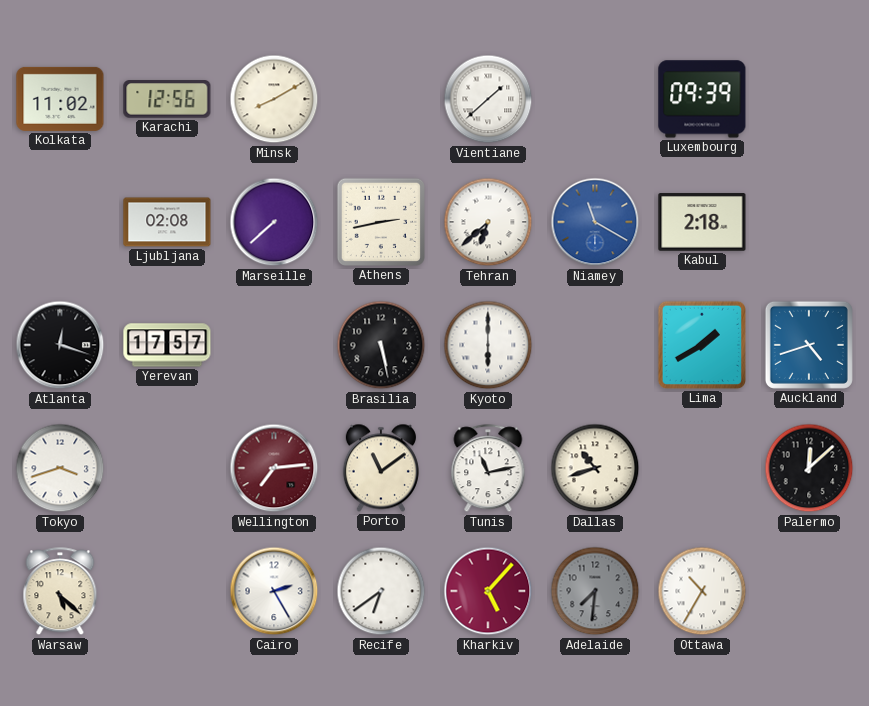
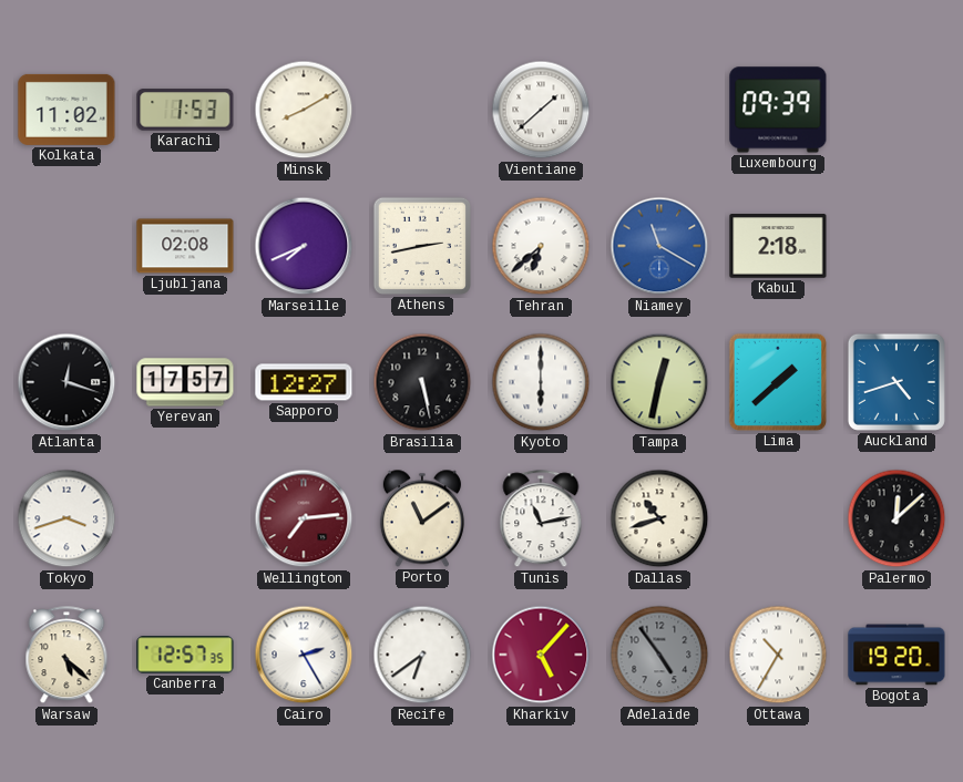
Karachi: 12:56 -> 1:53 (185, 110)
Marseille: 7:38 -> 7:41 (304, 246)
Sapporo: none -> 12:27 (304, 382)
Tampa: none -> 12:32 (659, 382)
Lima: 1:40 -> 1:38 (778, 382)
Canberra: none -> 12:57 (185, 655)
Adelaide: 7:31 -> 4:54 (659, 655)
Bogota: none -> 19:20 (897, 655)
